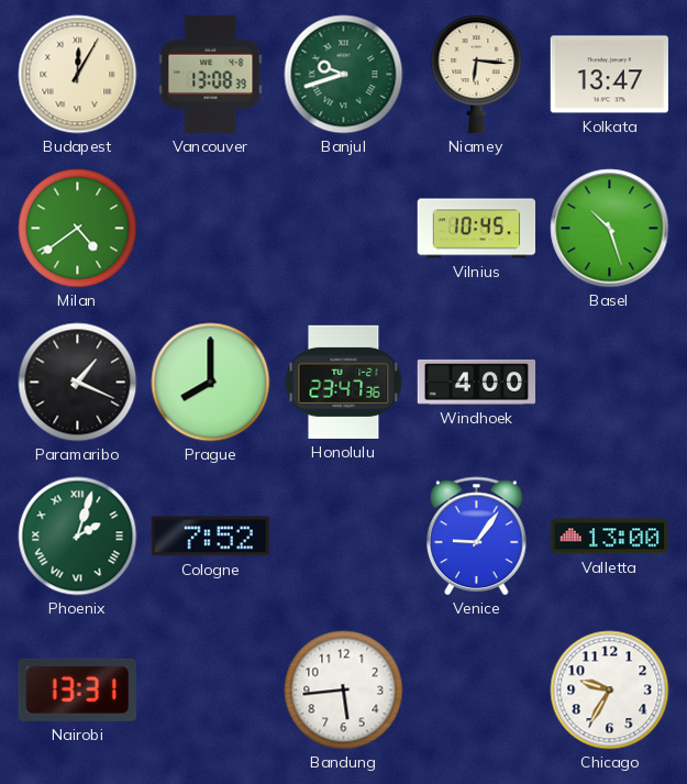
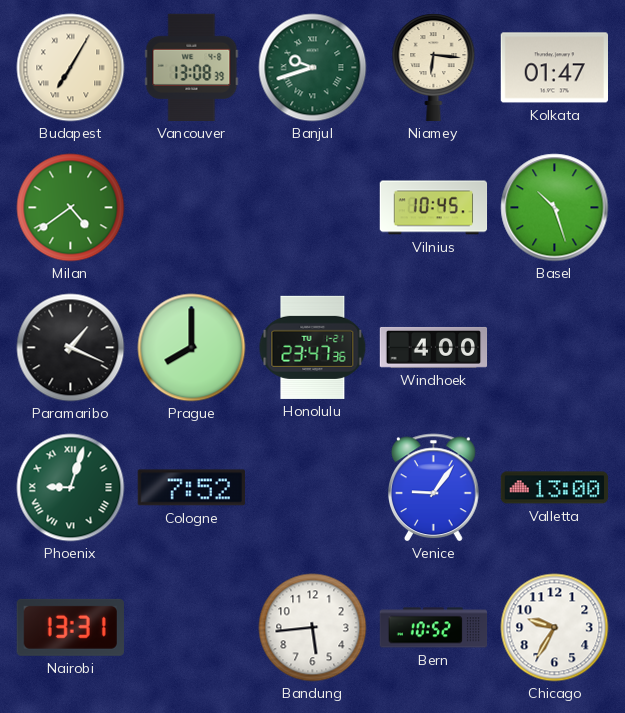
Budapest: 12:05 -> 7:05 (71, 68)
Kolkata: 13:47 -> 01:47 (554, 68)
Phoenix: 2:03 -> 9:03 (71, 488)
Bern: none -> 10:52 (434, 628)
